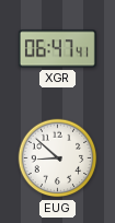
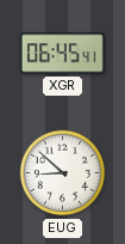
XGR: 06:47 -> 06:45 (62, 54)
